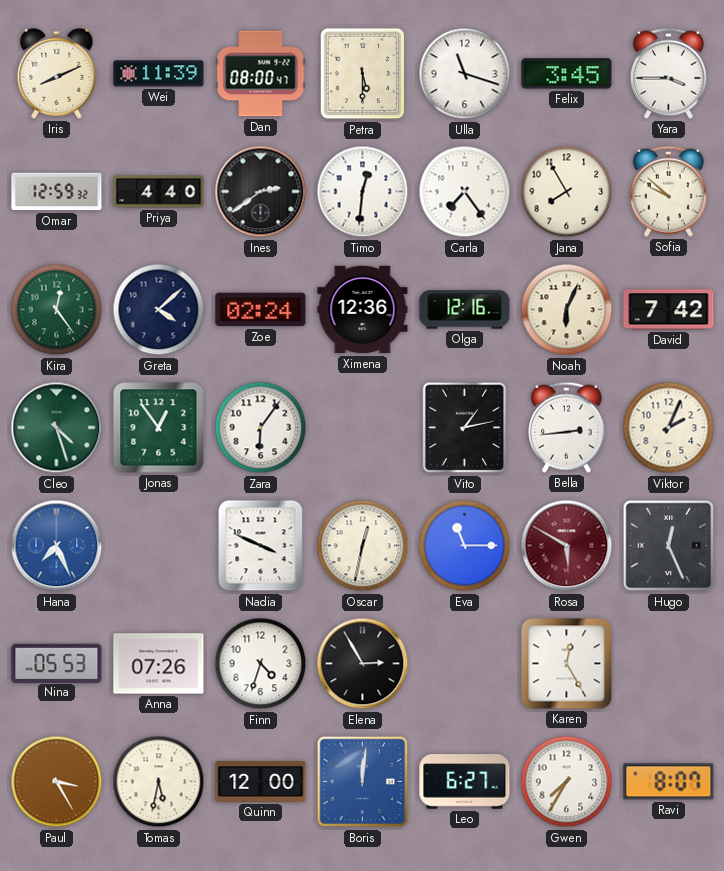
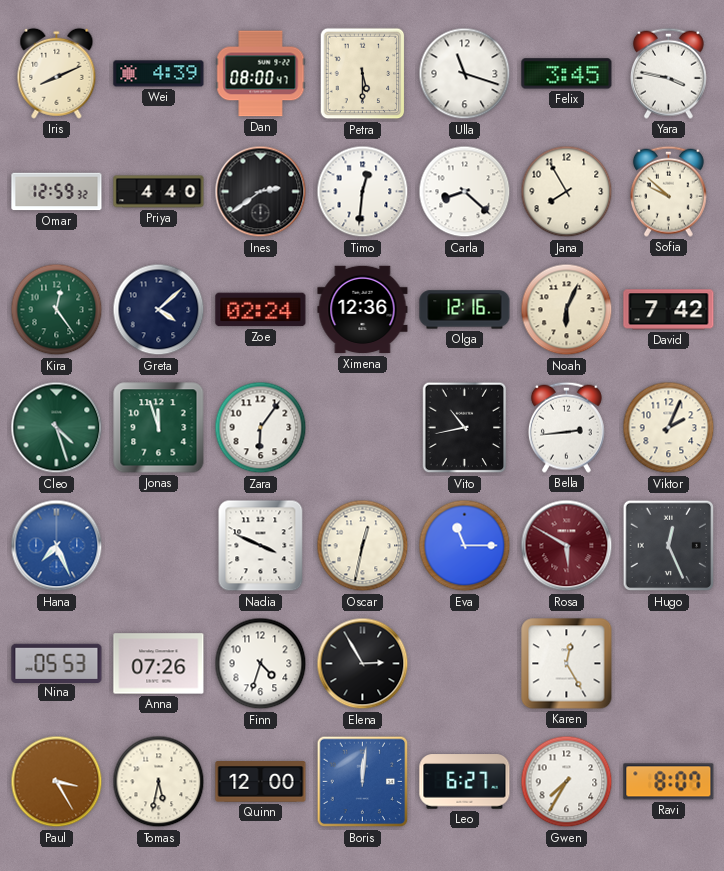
Wei: 11:39 -> 4:39 (159, 74)
Yara: 3:45 -> 3:47 (668, 73)
Carla: 7:24 -> 8:22 (465, 192)
Jonas: 12:54 -> 11:57 (159, 428)
Vito: 1:13 -> 10:43 (465, 428)
